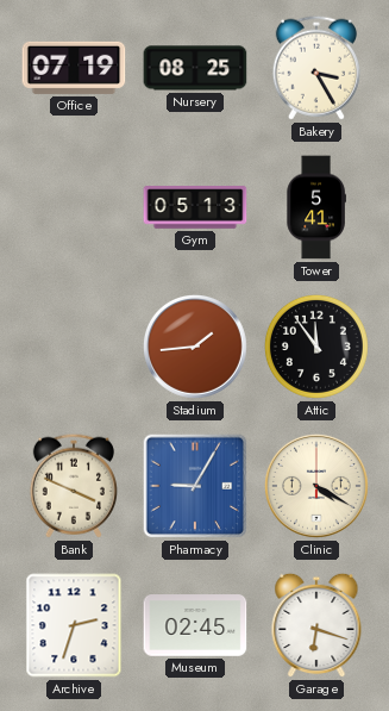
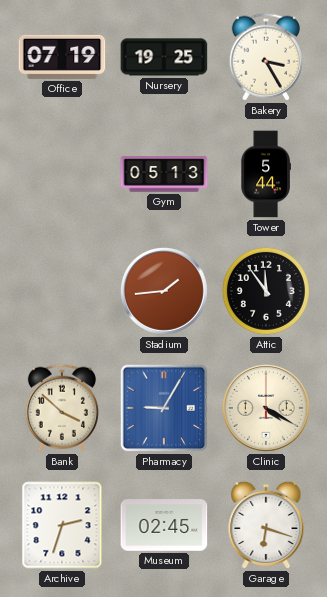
Nursery: 08:25 -> 19:25 (164, 57)
Tower: 5:41 -> 5:44 (266, 174)
Bank: 3:49 -> 3:52 (62, 408)
